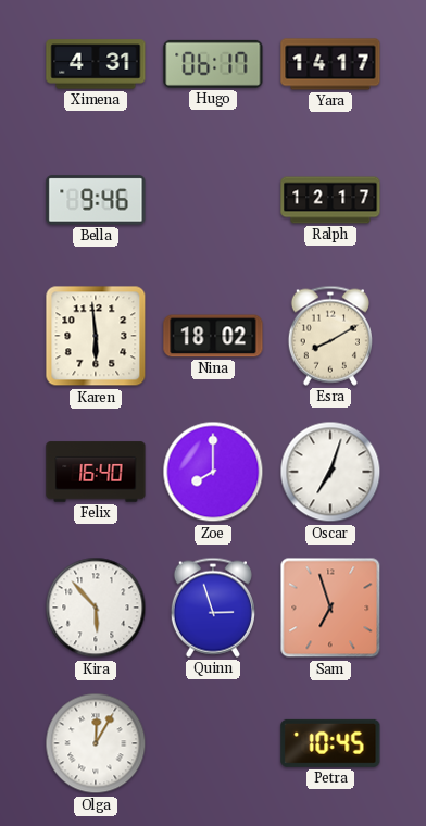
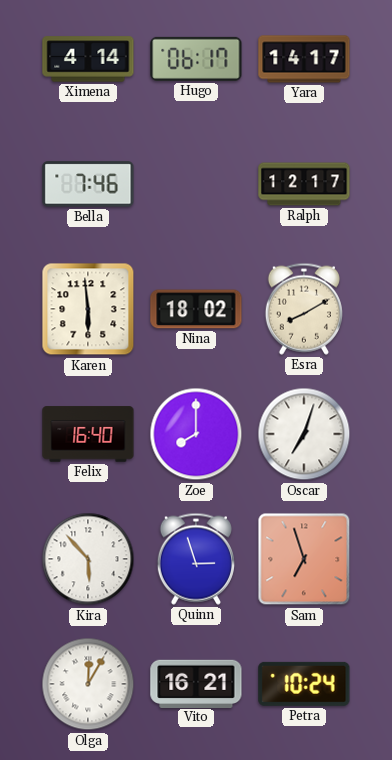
Ximena: 4:31 -> 4:14 (88, 59)
Bella: 9:46 -> 7:46 (88, 184)
Vito: none -> 16:21 (196, 683)
Petra: 10:45 -> 10:24 (304, 684)
